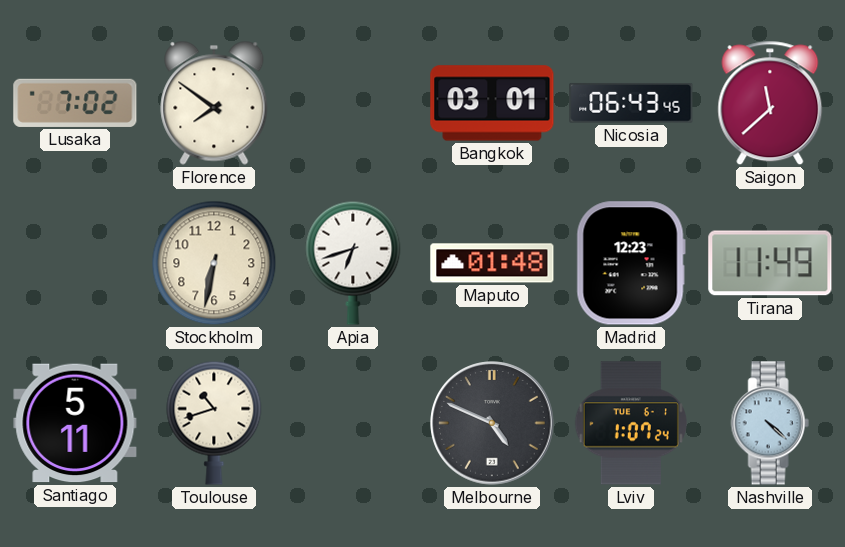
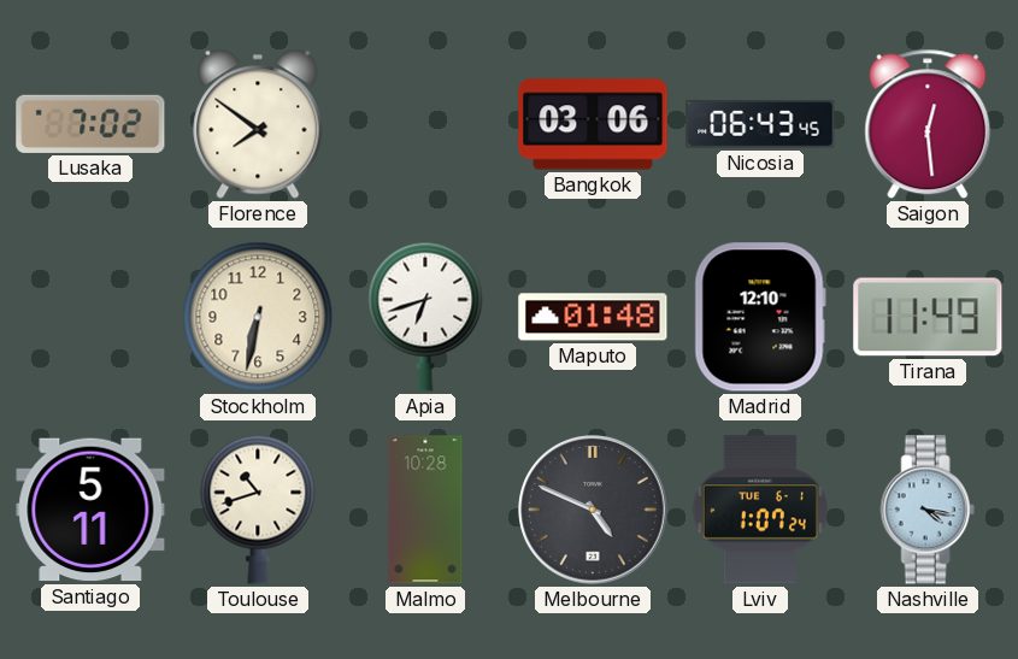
Bangkok: 03:01 -> 03:06 (593, 124)
Saigon: 11:38 -> 12:29 (928, 124)
Madrid: 12:23 -> 12:10 (760, 317)
Malmo: none -> 10:28 (425, 510)
Nashville: 4:22 -> 4:17 (928, 510)
